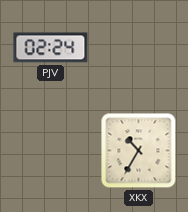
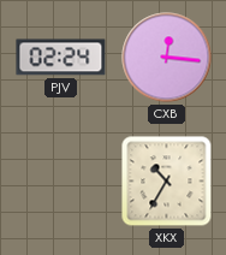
CXB: none -> 12:16 (167, 58)
